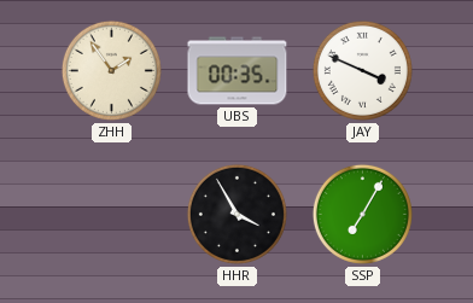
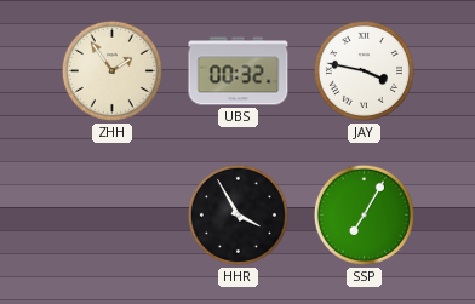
UBS: 00:35 -> 00:32 (239, 71)
JAY: 3:49 -> 3:47 (364, 70)
